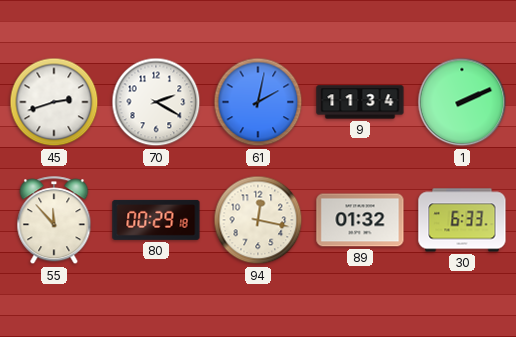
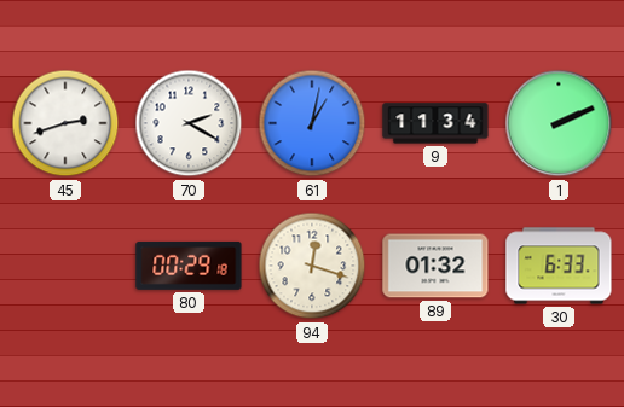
61: 2:02 -> 1:02 (312, 123)
55: 11:53 -> none (54, 221)
94: 12:17 -> 12:18 (312, 266)
